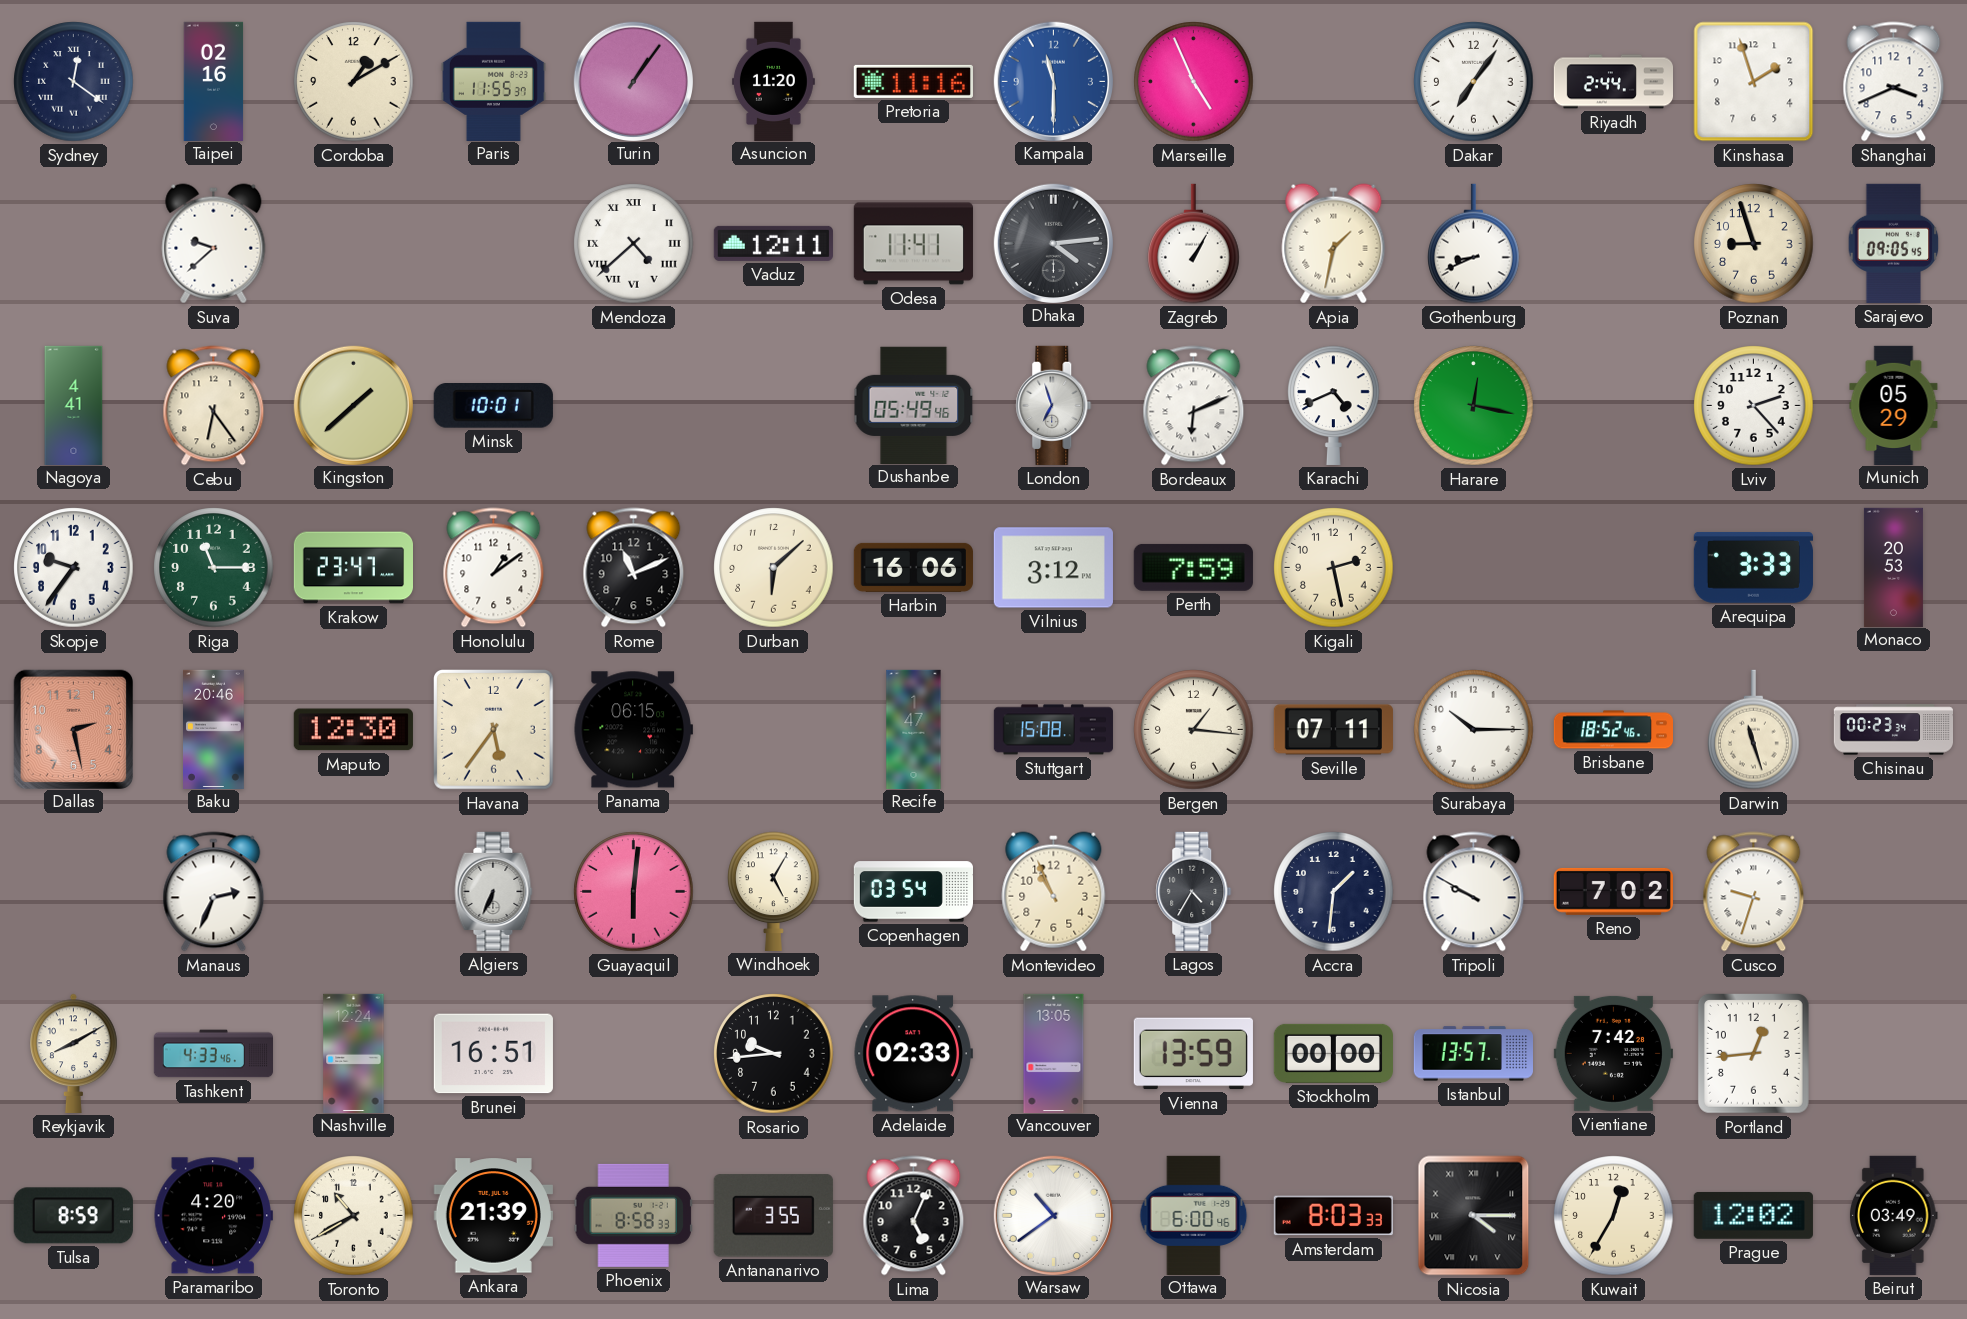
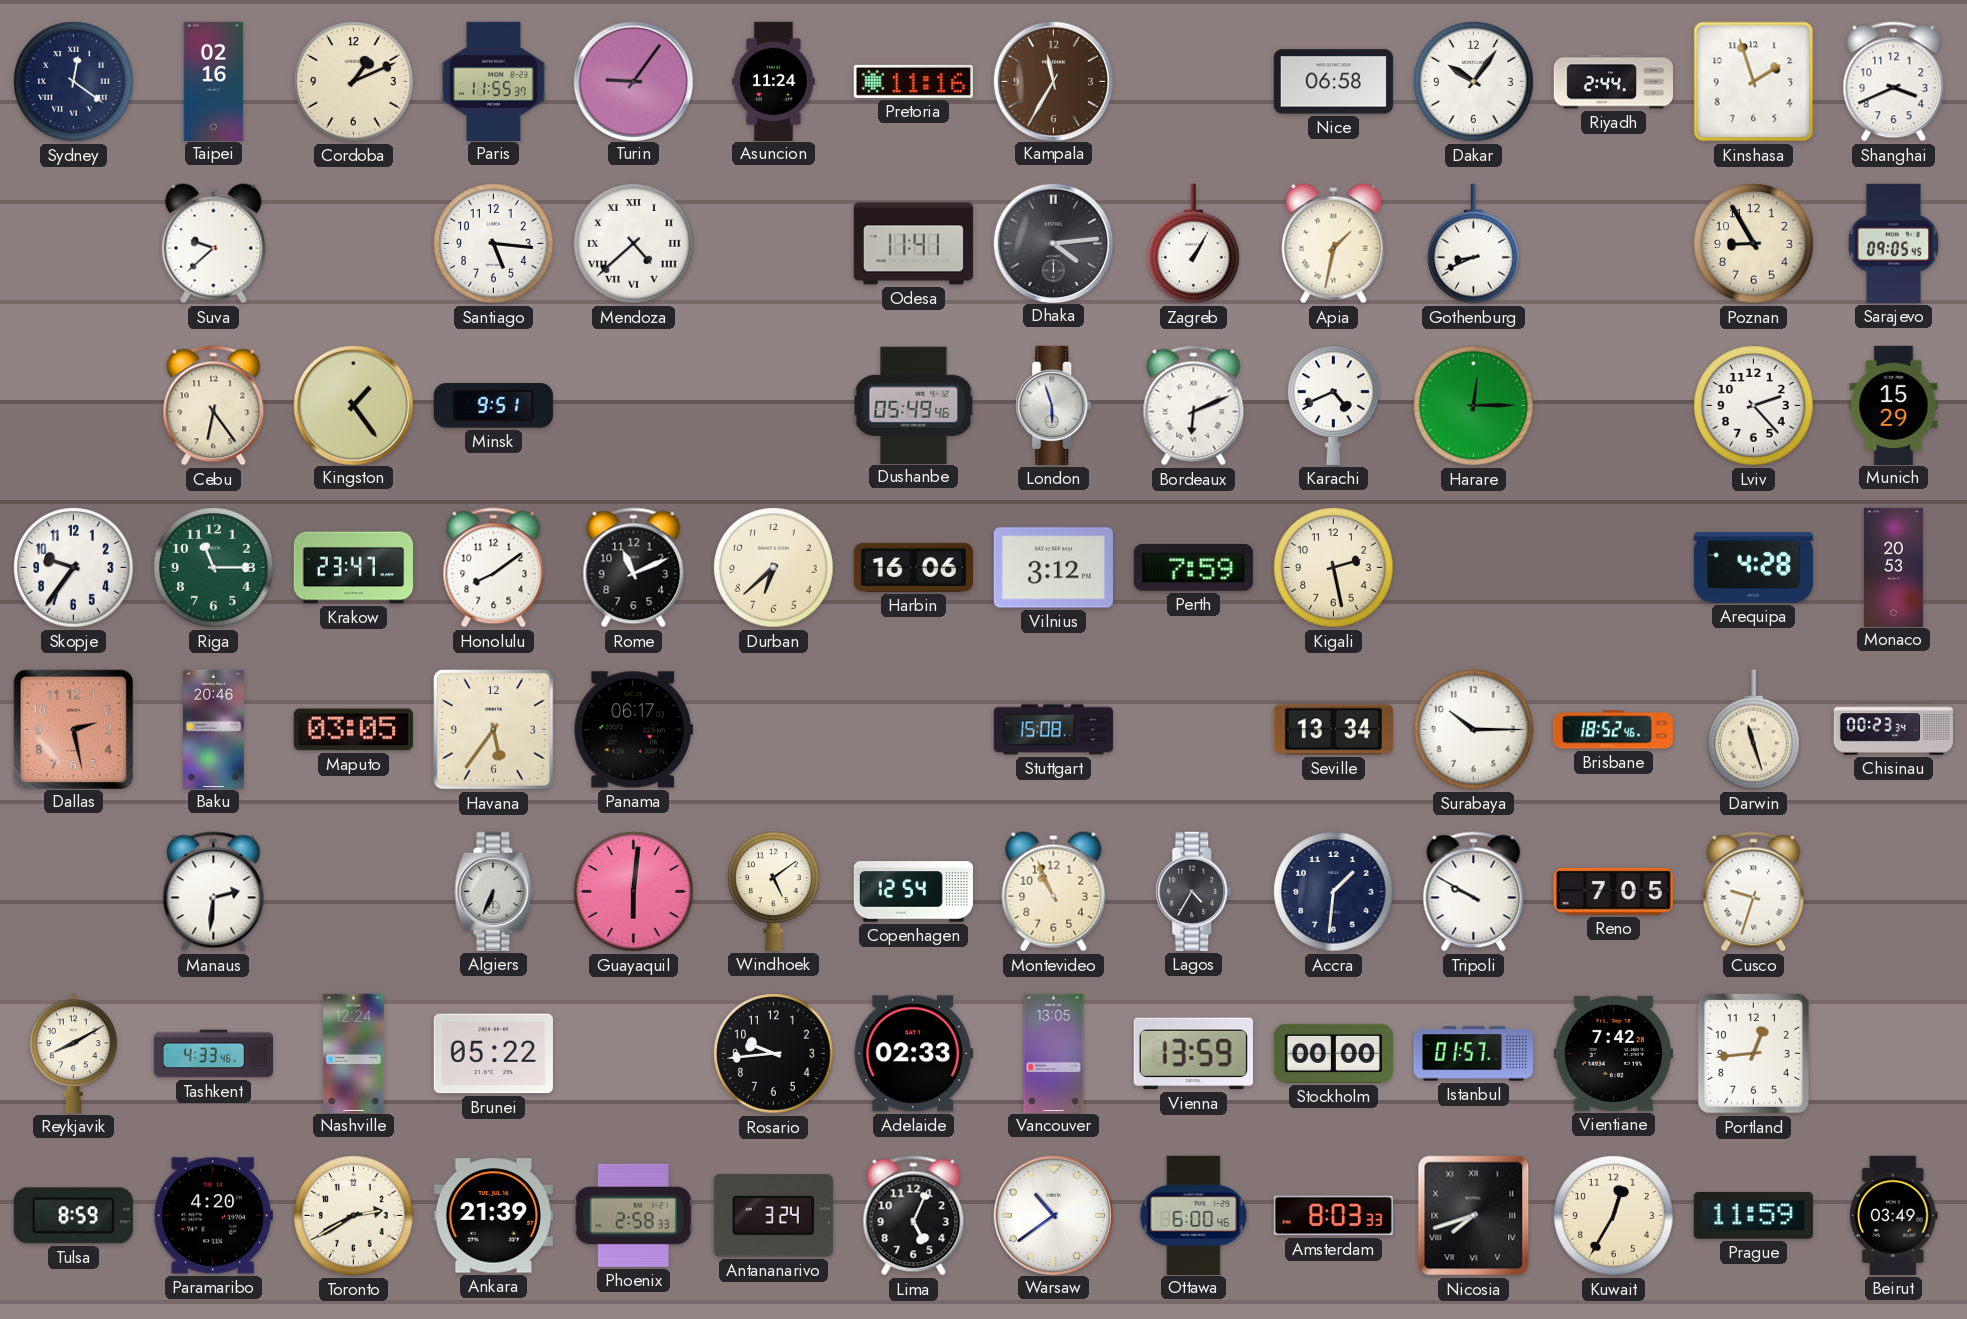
Cordoba: 1:10 -> 1:11 (354, 82)
Turin: 1:06 -> 9:06 (633, 81)
Asuncion: 11:20 -> 11:24 (773, 81)
Kampala: 11:30 -> 11:35 (1053, 81)
Kampala dial: blue -> brown (1053, 81)
Marseille: 4:56 -> none (1194, 82)
Nice: none -> 06:58 (1333, 82)
Dakar: 7:06 -> 10:06 (1474, 82)
Santiago: none -> 5:16 (494, 244)
Vaduz: 12:11 -> none (773, 243)
Poznan: 8:57 -> 8:55 (1754, 244)
Nagoya: 4:41 -> none (74, 405)
Kingston: 1:38 -> 1:24 (353, 405)
Minsk: 10:01 -> 9:51 (493, 406)
London: 6:57 -> 5:57 (1054, 405)
Harare: 12:17 -> 12:15 (1474, 406)
Munich: 05:29 -> 15:29 (1894, 405)
Honolulu: 1:09 -> 8:09 (494, 568)
Durban: 6:08 -> 6:38 (774, 568)
Arequipa: 3:33 -> 4:28 (1753, 567)
Maputo: 12:30 -> 03:05 (353, 730)
Panama: 06:15 -> 06:17 (633, 730)
Recife: 1:47 -> none (914, 729)
Bergen: 1:16 -> none (1194, 730)
Seville: 07:11 -> 13:34 (1333, 730)
Manaus: 2:34 -> 2:31 (214, 892)
Windhoek: 5:05 -> 5:09 (774, 891)
Copenhagen: 03:54 -> 12:54 (913, 892)
Reno: 7:02 -> 7:05 (1613, 891)
Brunei: 16:51 -> 05:22 (493, 1054)
Istanbul: 13:57 -> 01:57 (1473, 1054)
Toronto: 10:40 -> 2:40 (354, 1216)
Phoenix: 8:58 -> 2:58 (633, 1215)
Antananarivo: 3:55 -> 3:24 (773, 1216)
Nicosia: 4:15 -> 7:42 (1474, 1216)
Prague: 12:02 -> 11:59 (1753, 1215)
